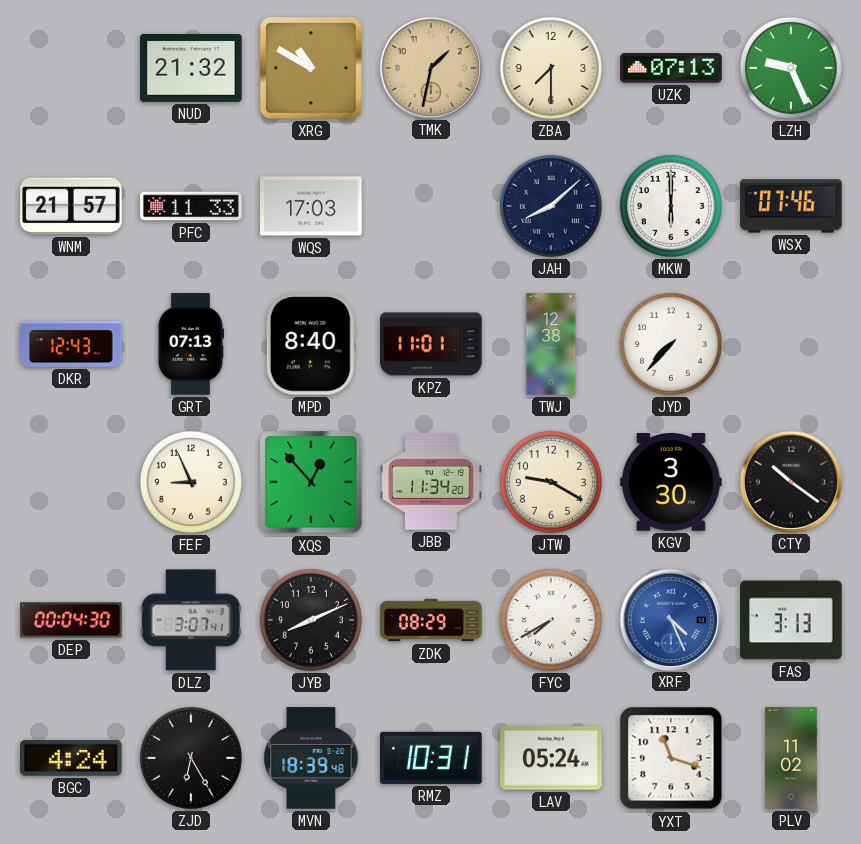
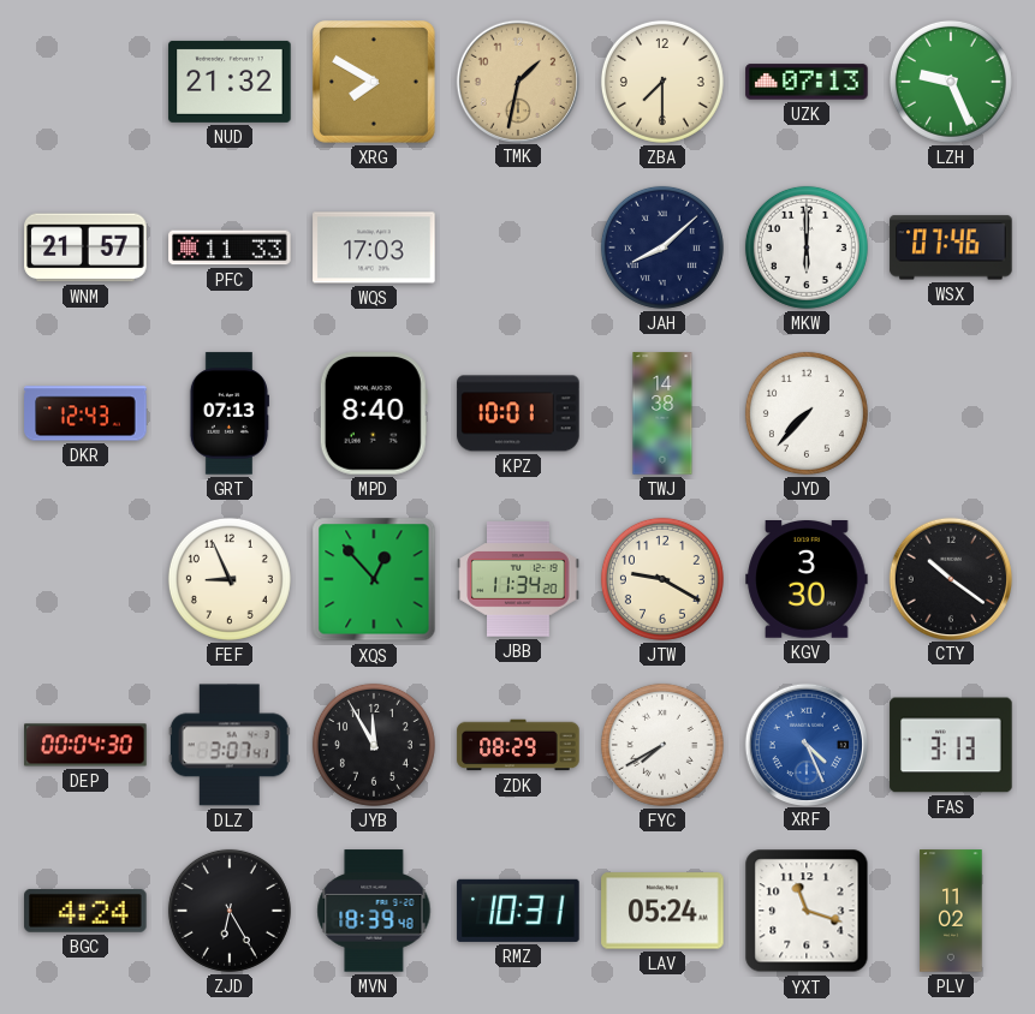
XRG: 10:50 -> 7:50 (375, 83)
KPZ: 11:01 -> 10:01 (518, 413)
TWJ: 12:38 -> 14:38 (662, 413)
JYB: 8:11 -> 11:55 (374, 745)
